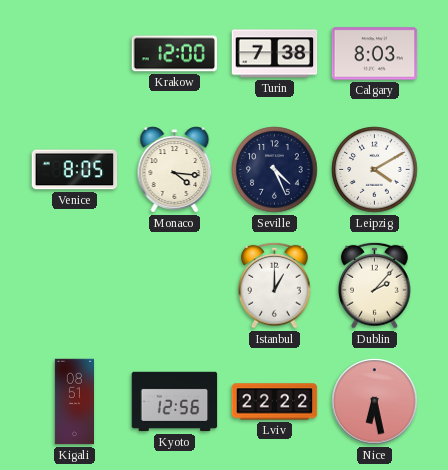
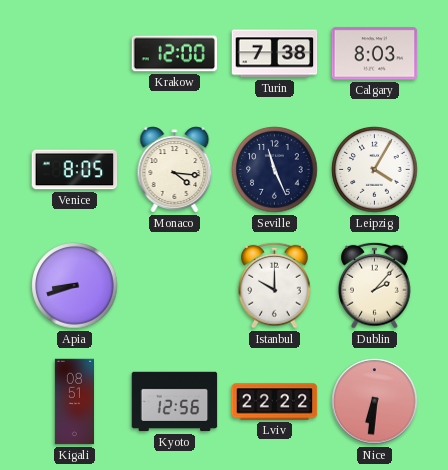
Seville: 4:26 -> 11:26 (275, 170)
Leipzig: 4:10 -> 4:05 (375, 170)
Apia: none -> 8:42 (75, 286)
Istanbul: 1:00 -> 10:00 (275, 285)
Nice: 6:28 -> 6:31 (375, 402)
